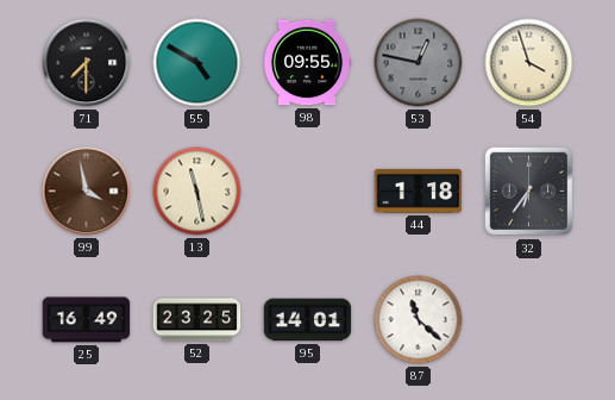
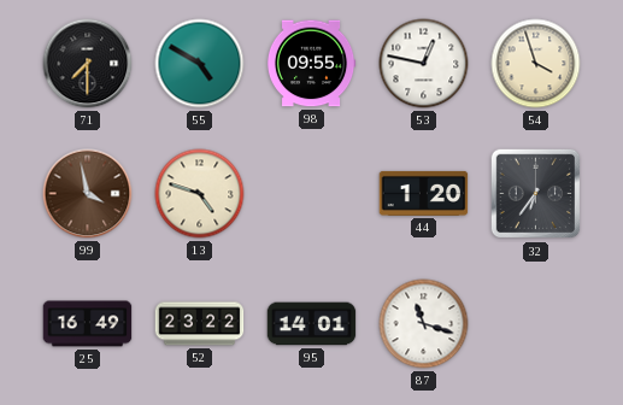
53 dial: grey -> white (424, 64)
13: 11:28 -> 4:48 (200, 194)
44: 1:18 -> 1:20 (424, 193)
52: 23:25 -> 23:22 (200, 324)
87: 11:22 -> 11:18 (424, 324)
